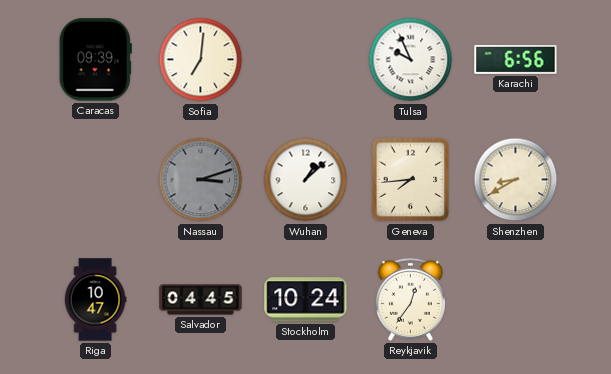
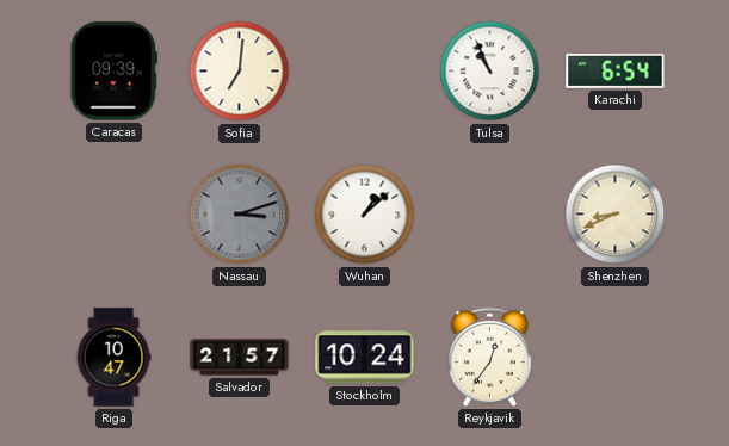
Tulsa: 9:56 -> 10:56 (490, 72)
Karachi: 6:56 -> 6:54 (616, 70)
Geneva: 7:44 -> none (411, 180)
Shenzhen: 8:40 -> 8:41 (616, 215)
Salvador: 04:45 -> 21:57 (240, 358)
